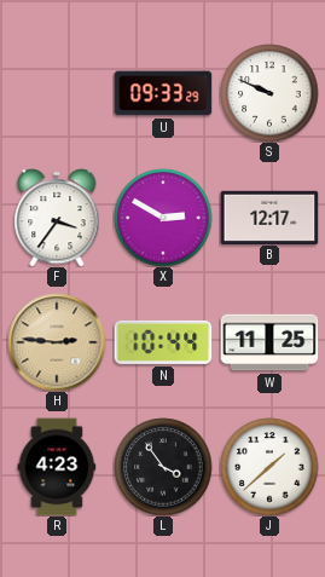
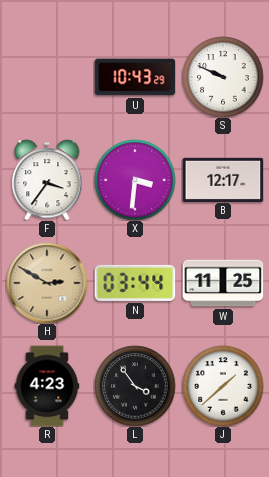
U: 09:33 -> 10:43 (135, 77)
X: 2:50 -> 3:31 (135, 180)
H: 2:46 -> 2:50 (47, 283)
N: 10:44 -> 03:44 (135, 283)
